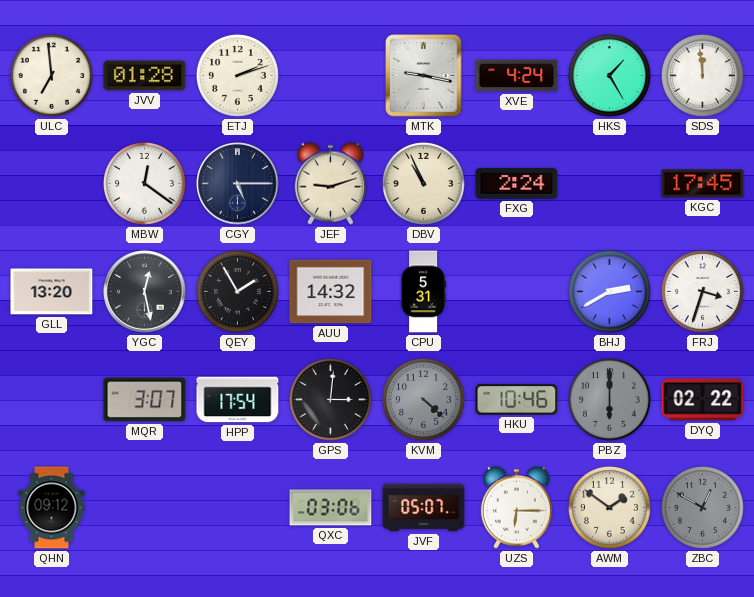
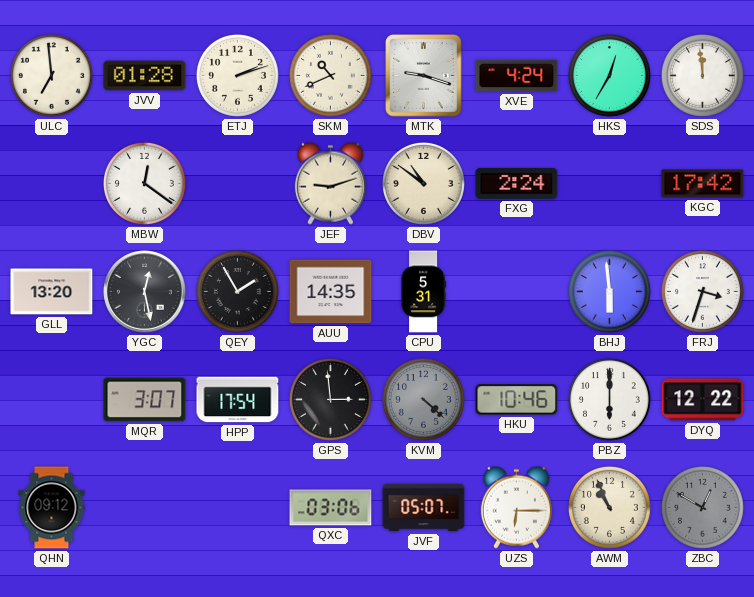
SKM: none -> 10:41 (330, 75)
MTK: 9:17 -> 9:18 (424, 76)
HKS: 1:25 -> 12:35 (609, 75)
CGY: 5:15 -> none (238, 184)
DBV: 10:56 -> 10:51 (423, 183)
KGC: 17:45 -> 17:42 (703, 184)
AUU: 14:32 -> 14:35 (331, 292)
BHJ: 2:40 -> 5:59 (609, 291)
GPS: 3:01 -> 2:59 (330, 399)
PBZ dial: grey -> white (609, 399)
DYQ: 02:22 -> 12:22 (703, 400)
AWM: 1:51 -> 10:56 (609, 507)
